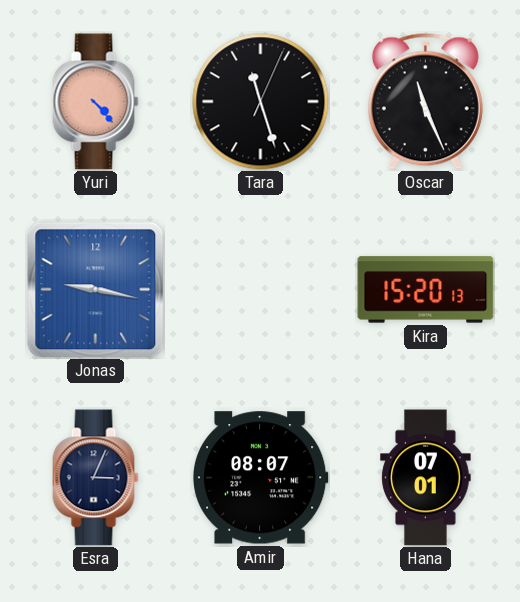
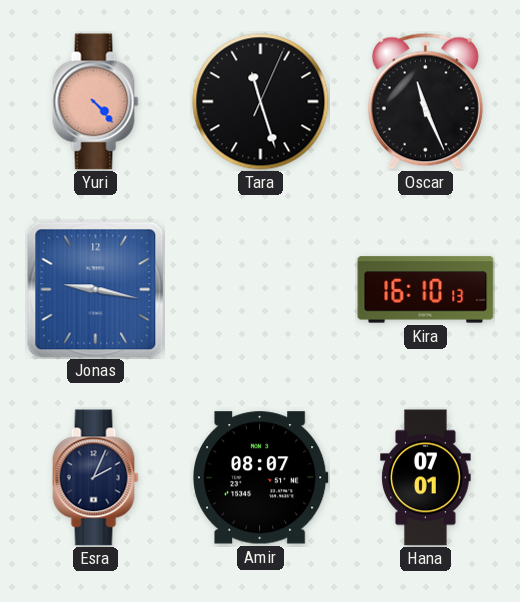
Kira: 15:20 -> 16:10 (426, 290)
Esra: 3:04 -> 2:04 (96, 478)
